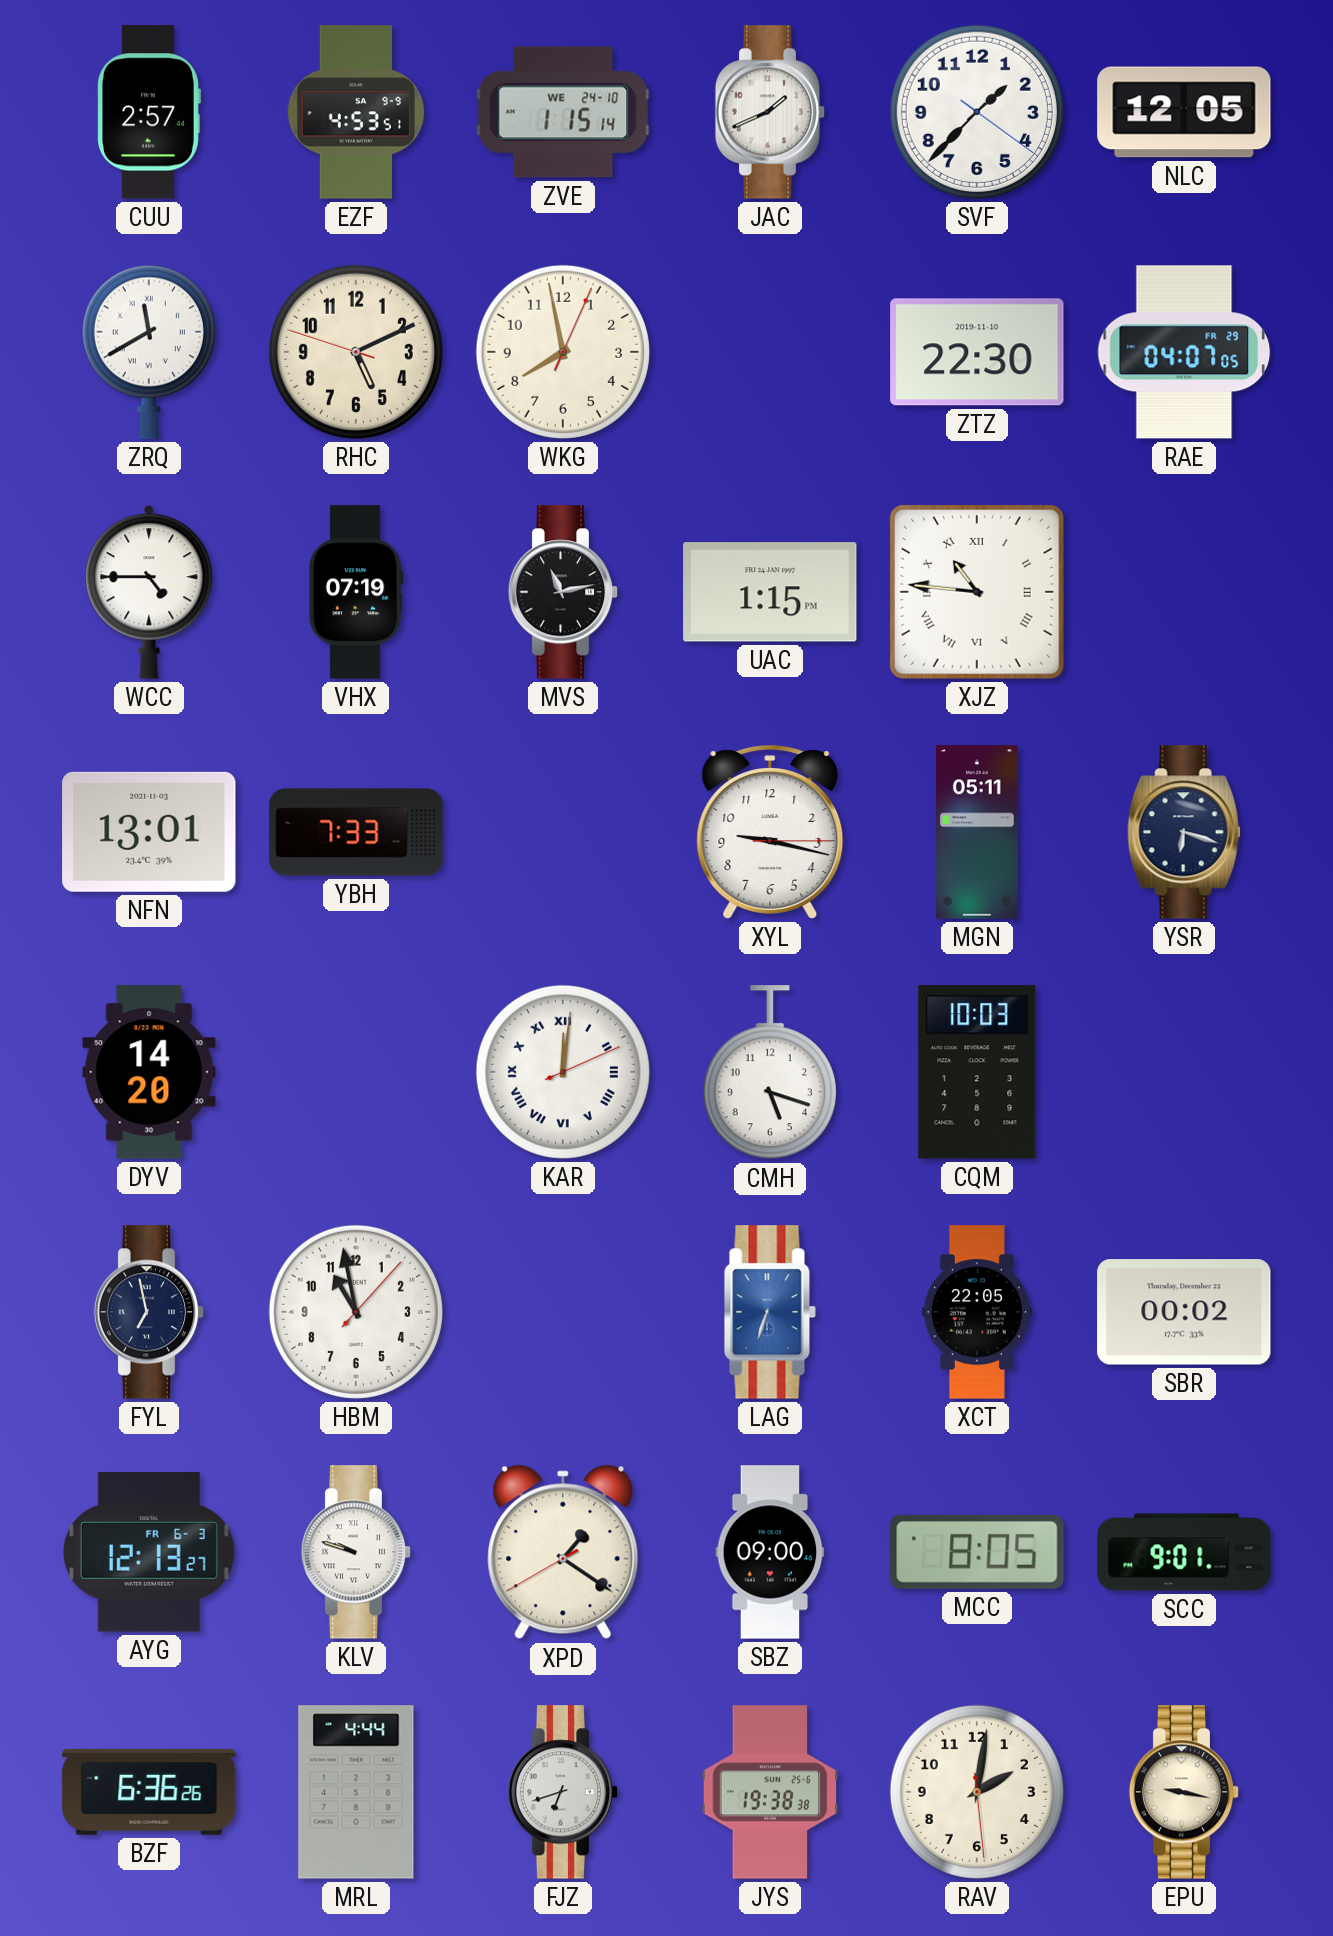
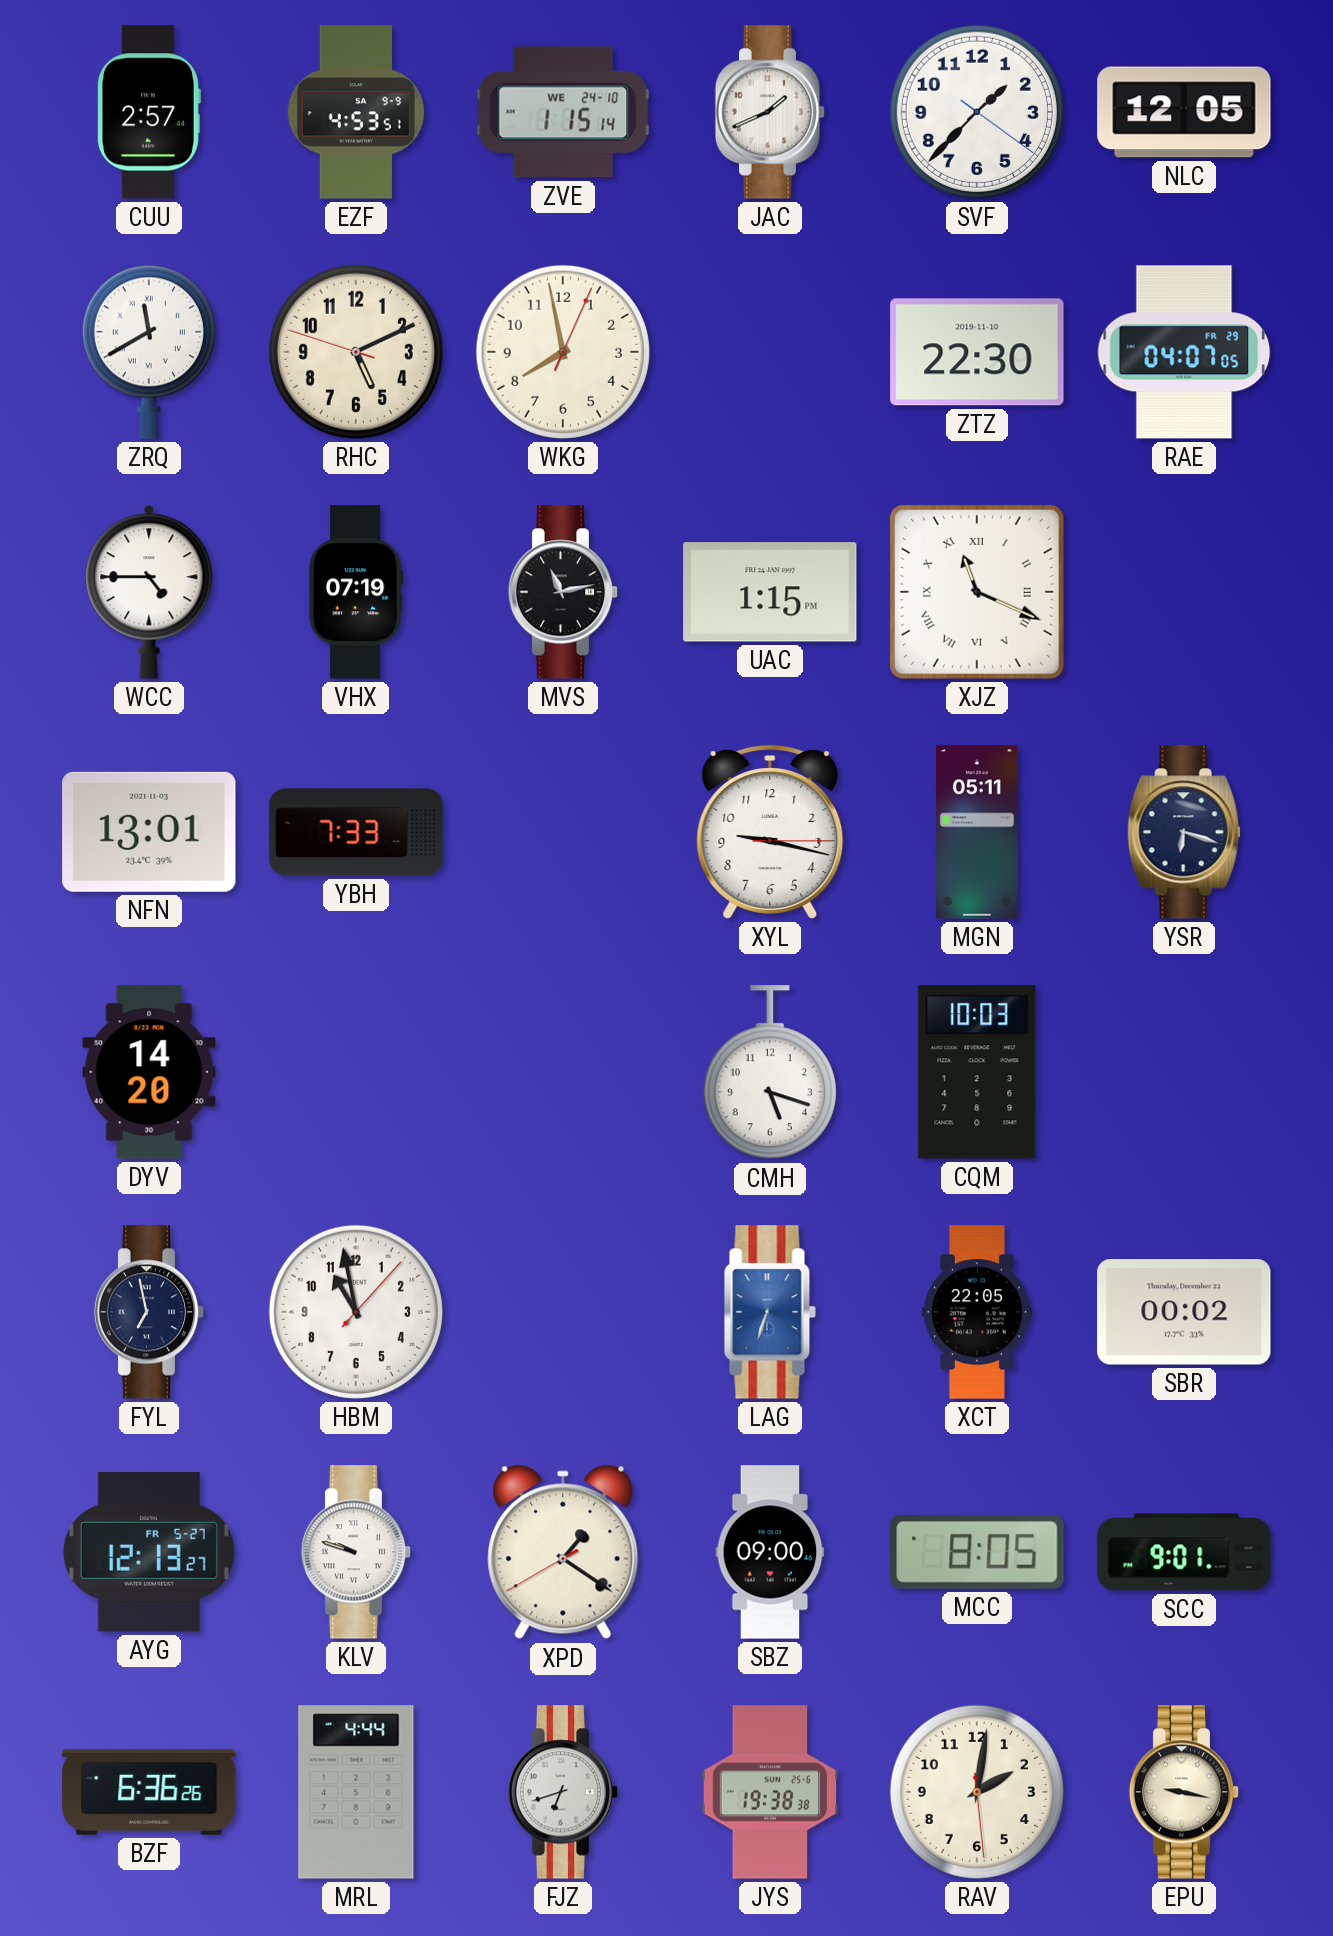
XJZ: 10:46 -> 11:19 (977, 592)
KAR: 12:01 -> none (563, 1072)
AYG date: FR 6-3 -> FR 5-27 (149, 1553)
